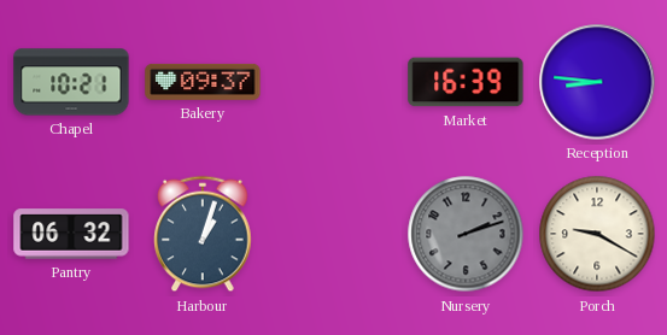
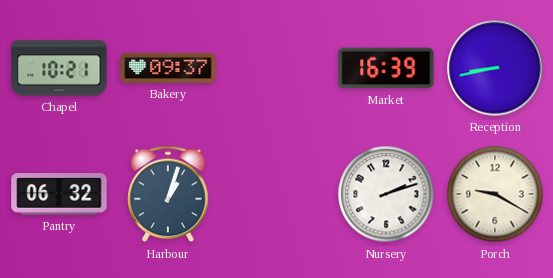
Reception: 8:46 -> 8:43 (495, 68)
Nursery dial: grey -> white (386, 194)
